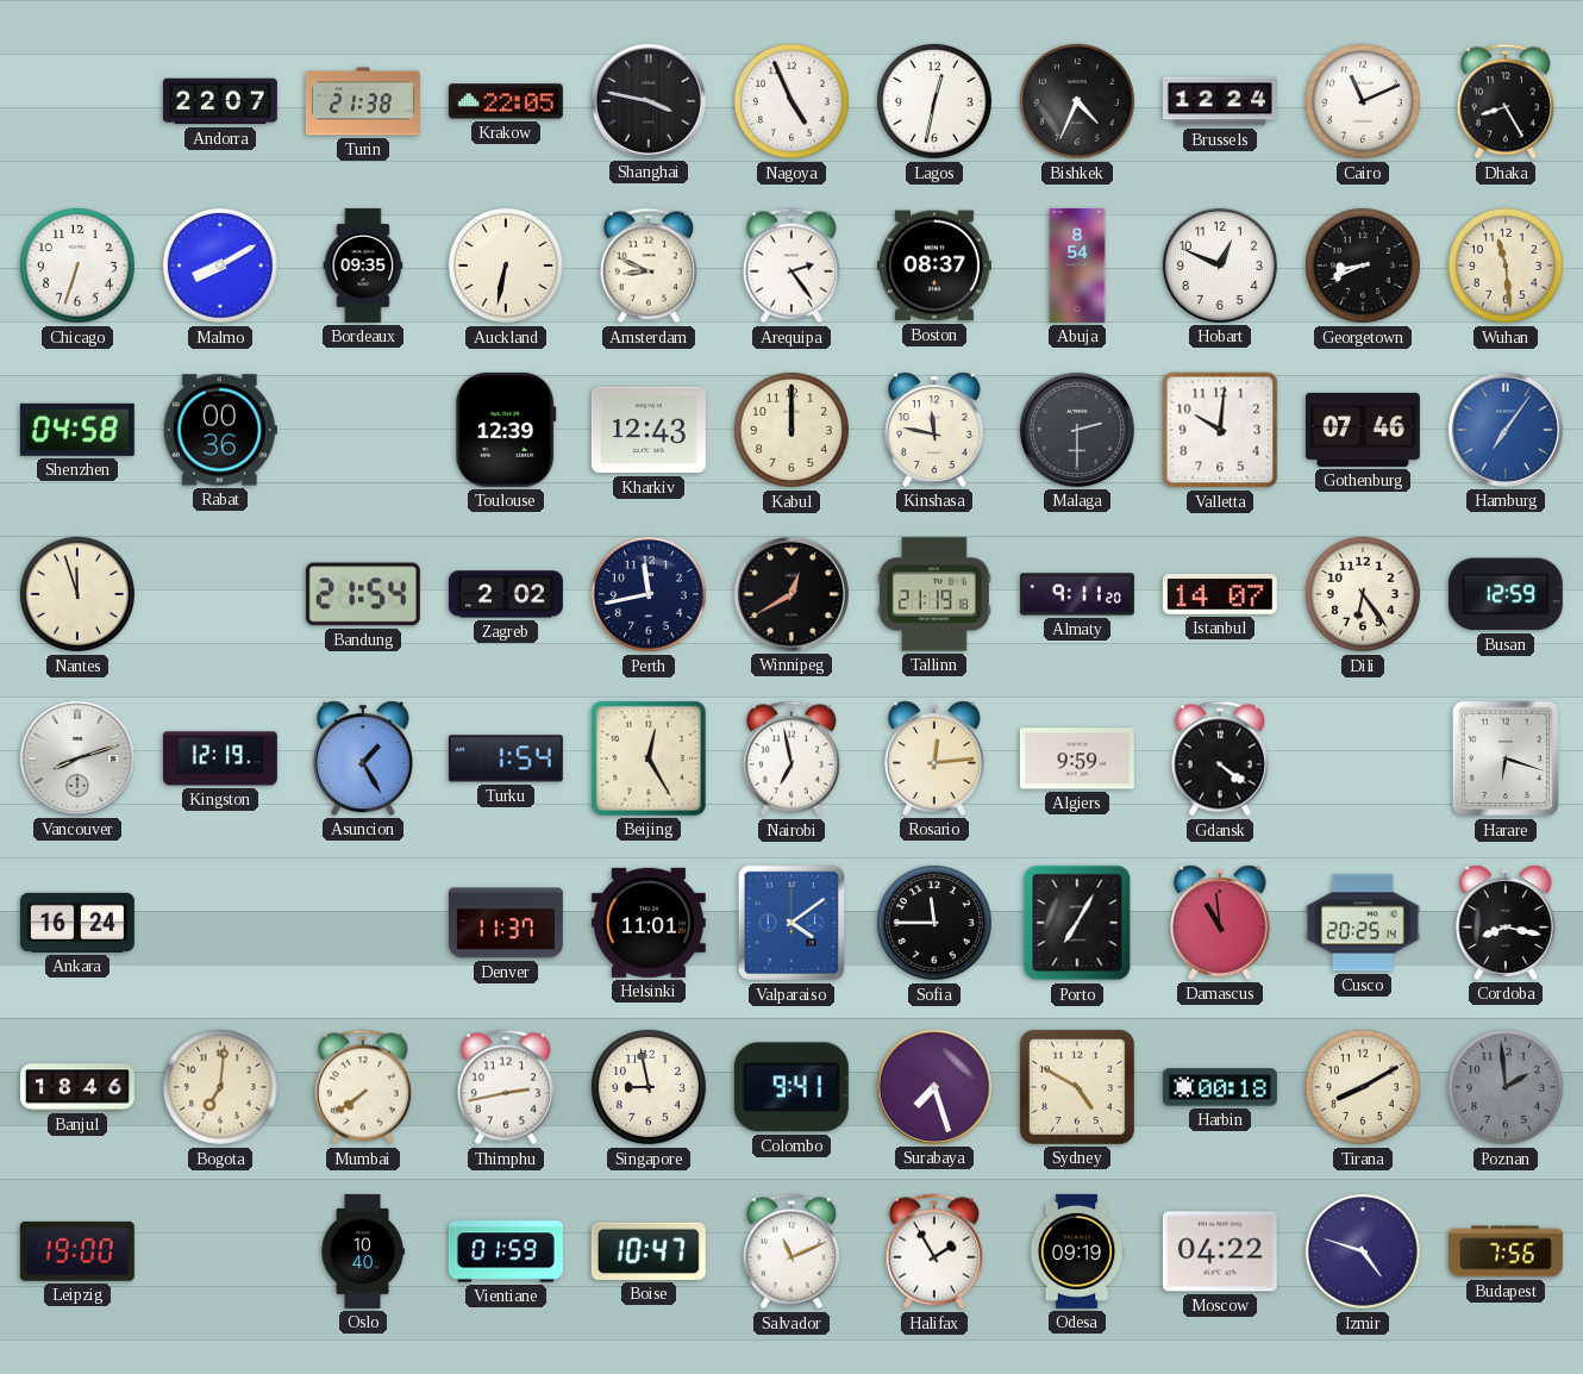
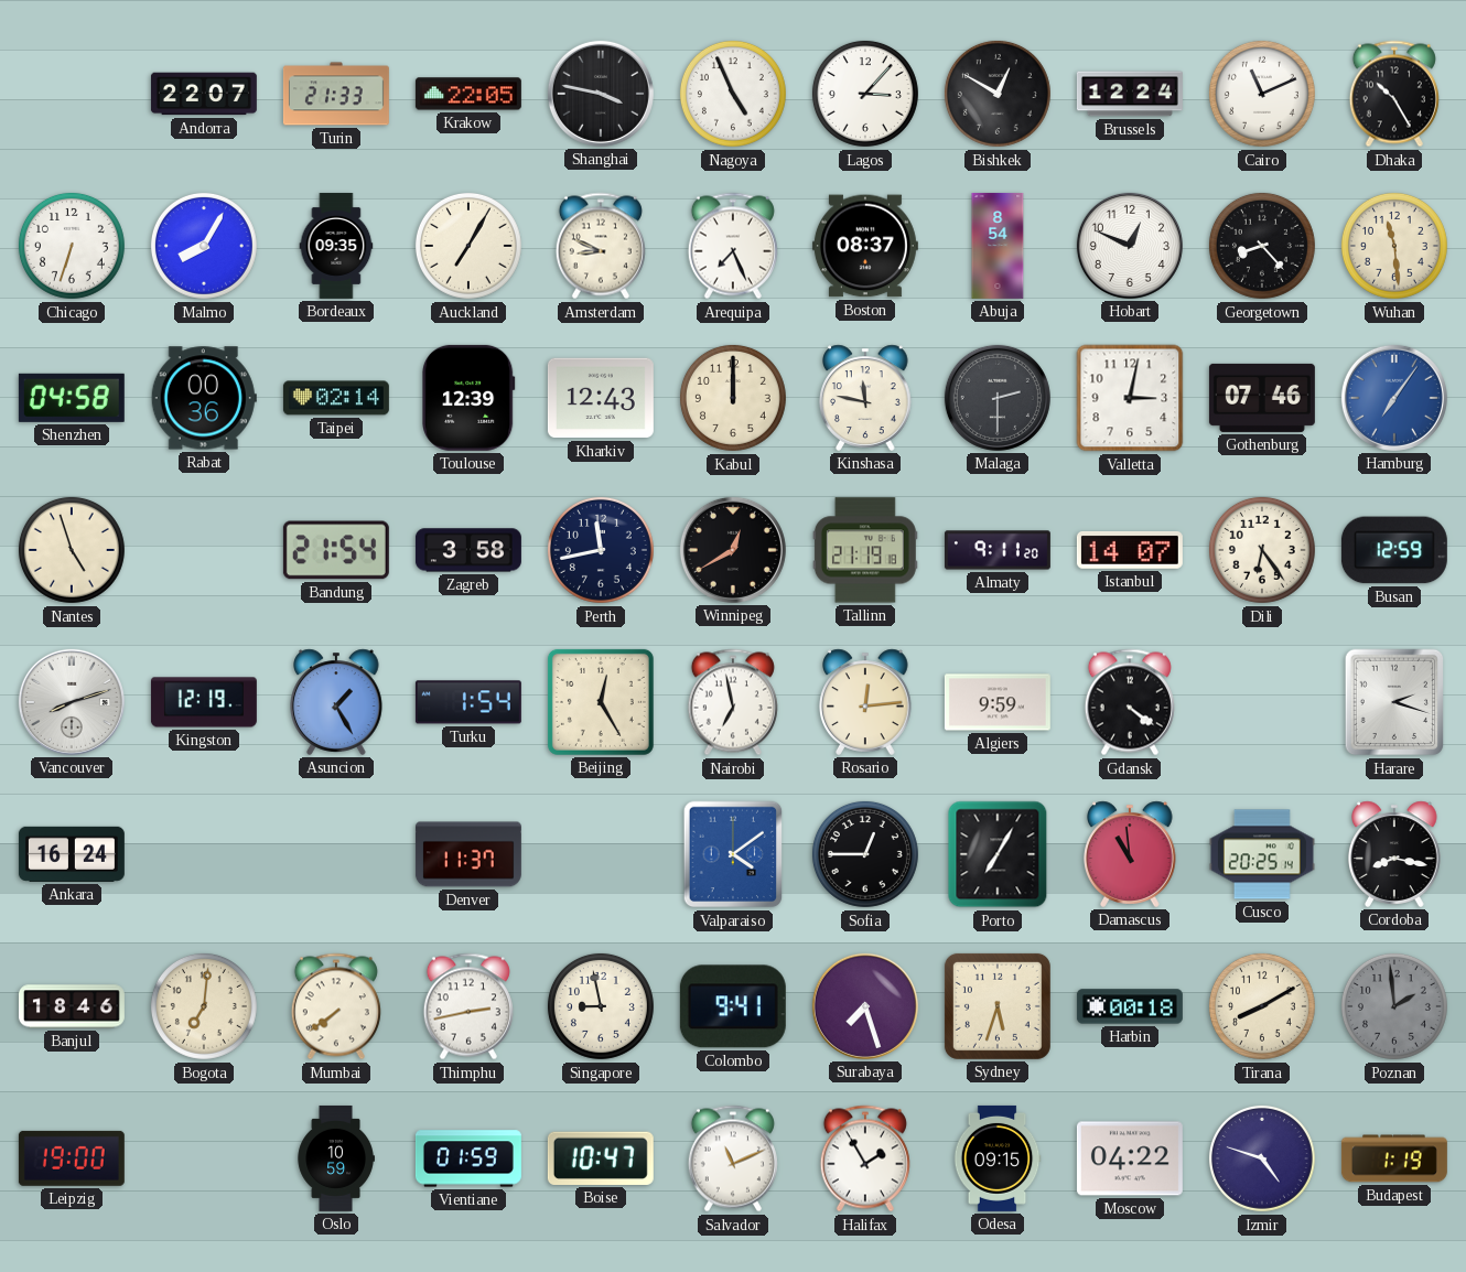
Turin: 21:38 -> 21:33 (336, 94)
Lagos: 12:32 -> 3:07 (865, 94)
Bishkek: 4:34 -> 12:50 (998, 94)
Dhaka: 8:25 -> 10:25 (1394, 94)
Malmo: 8:10 -> 8:05 (204, 246)
Auckland: 6:32 -> 7:05 (468, 246)
Arequipa: 2:24 -> 7:26 (733, 246)
Georgetown: 8:41 -> 8:23 (1262, 246)
Taipei: none -> 02:14 (336, 398)
Valletta: 10:01 -> 3:02 (1130, 398)
Nantes: 11:57 -> 4:57 (72, 550)
Zagreb: 2:02 -> 3:58 (468, 550)
Harare: 6:18 -> 2:18 (1394, 702)
Helsinki: 11:01 -> none (649, 923)
Sofia: 11:45 -> 12:45 (865, 854)
Sydney: 4:50 -> 5:33 (998, 1006)
Oslo: 10:40 -> 10:59 (336, 1158)
Odesa: 09:19 -> 09:15 (998, 1158)
Budapest: 7:56 -> 1:19 (1394, 1158)
